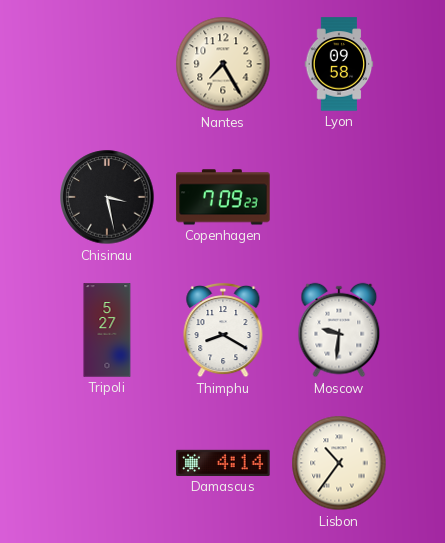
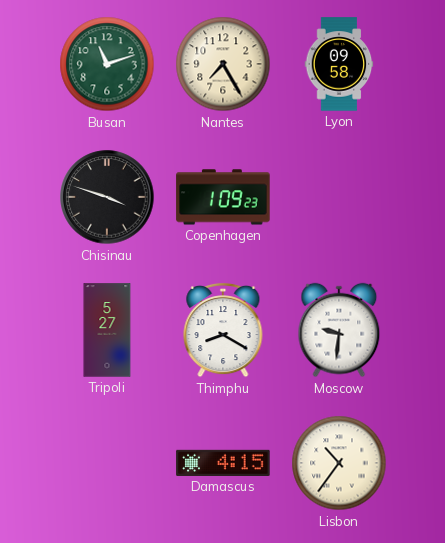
Busan: none -> 11:12 (107, 64)
Chisinau: 3:28 -> 3:48 (107, 197)
Copenhagen: 7:09 -> 1:09 (223, 197)
Damascus: 4:14 -> 4:15 (223, 463)
